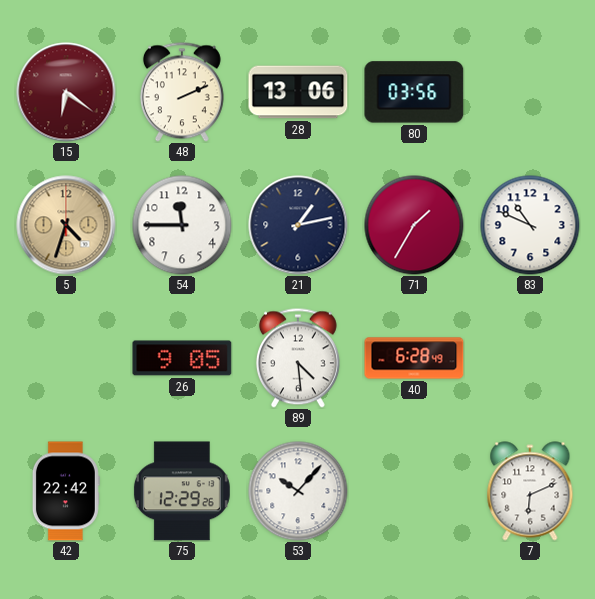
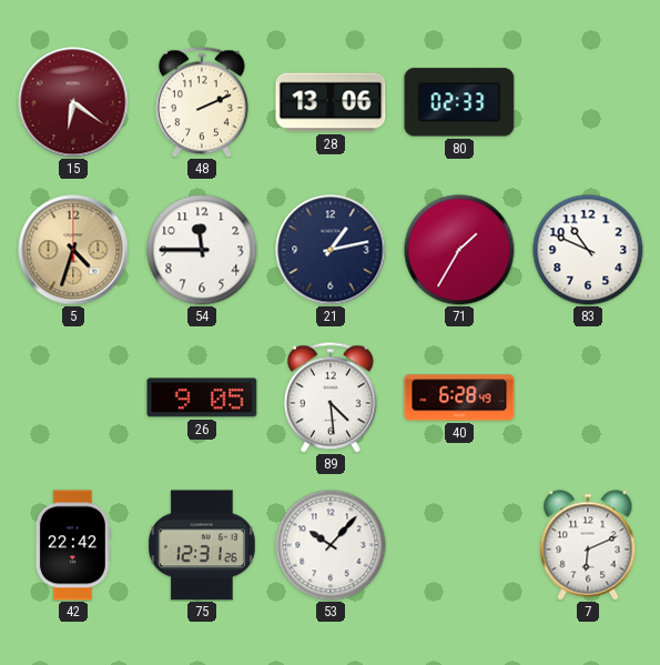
80: 03:56 -> 02:33 (459, 102)
75: 12:29 -> 12:31 (202, 545)
